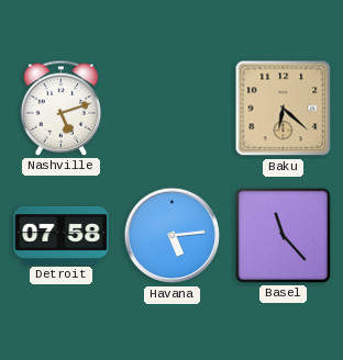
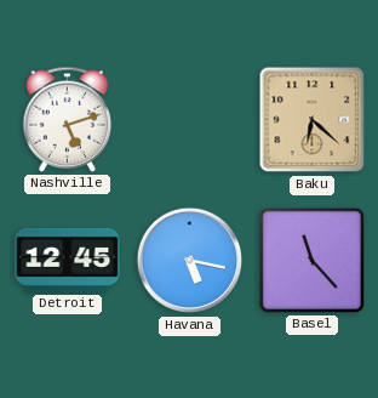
Detroit: 07:58 -> 12:45 (68, 260)
Havana: 5:14 -> 5:17 (190, 261)
